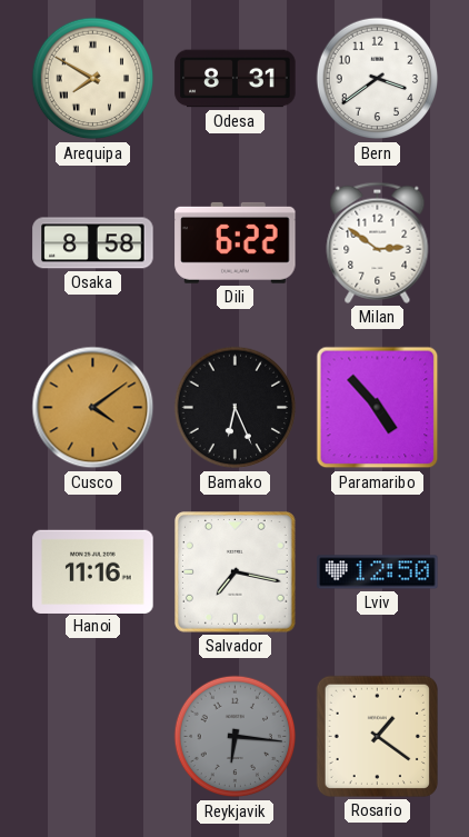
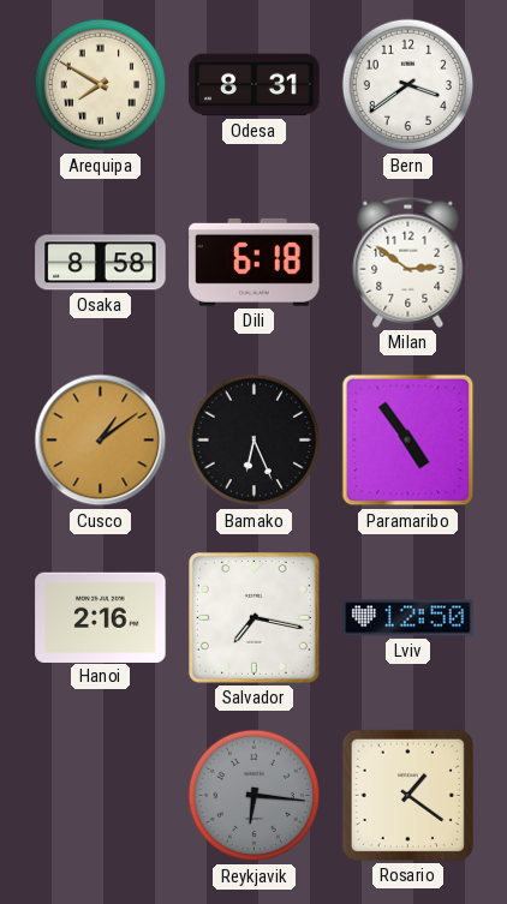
Dili: 6:22 -> 6:18 (255, 262)
Cusco: 4:09 -> 1:09 (101, 441)
Paramaribo: 4:53 -> 4:54 (408, 441)
Hanoi: 11:16 -> 2:16 (101, 617)
